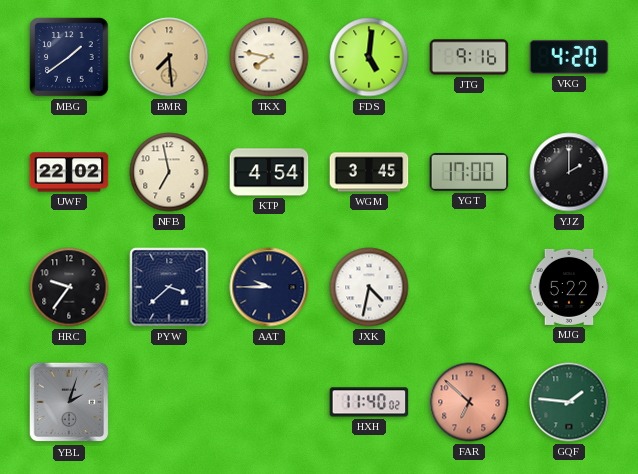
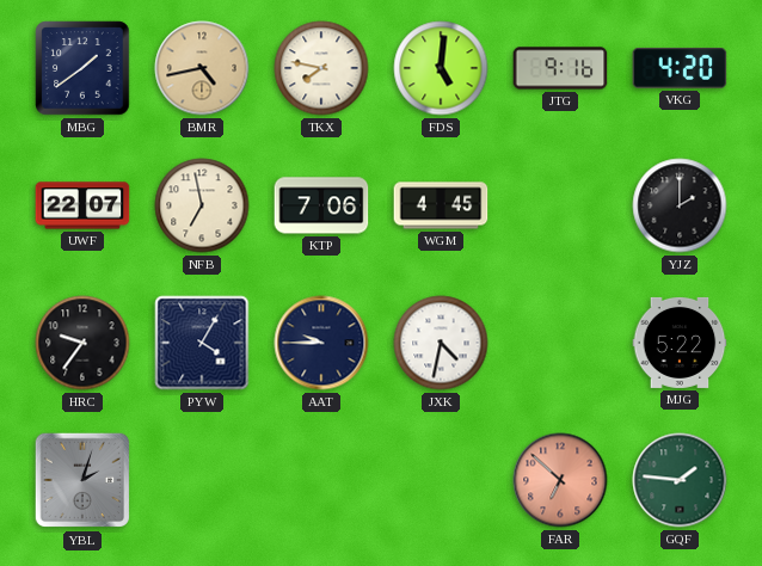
BMR: 7:29 -> 4:43 (202, 68)
UWF: 22:02 -> 22:07 (82, 205)
KTP: 4:54 -> 7:06 (321, 205)
WGM: 3:45 -> 4:45 (441, 205)
YGT: 17:00 -> none (469, 172)
PYW: 3:38 -> 4:05 (202, 343)
HXH: 11:40 -> none (369, 402)
